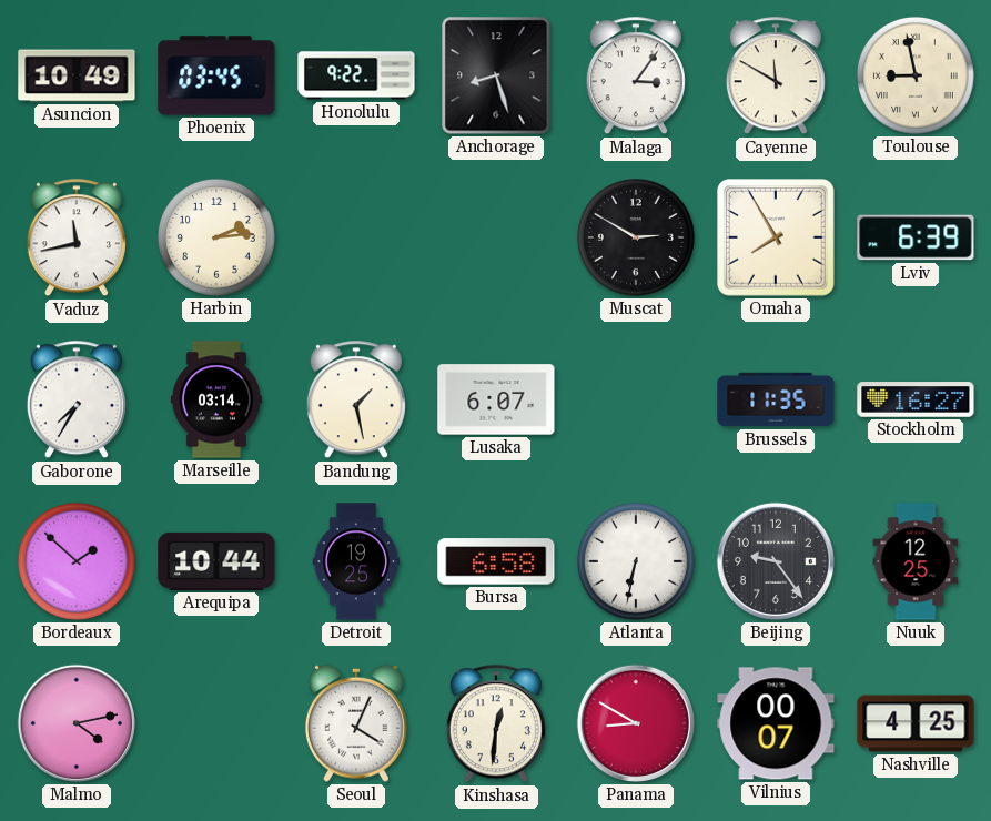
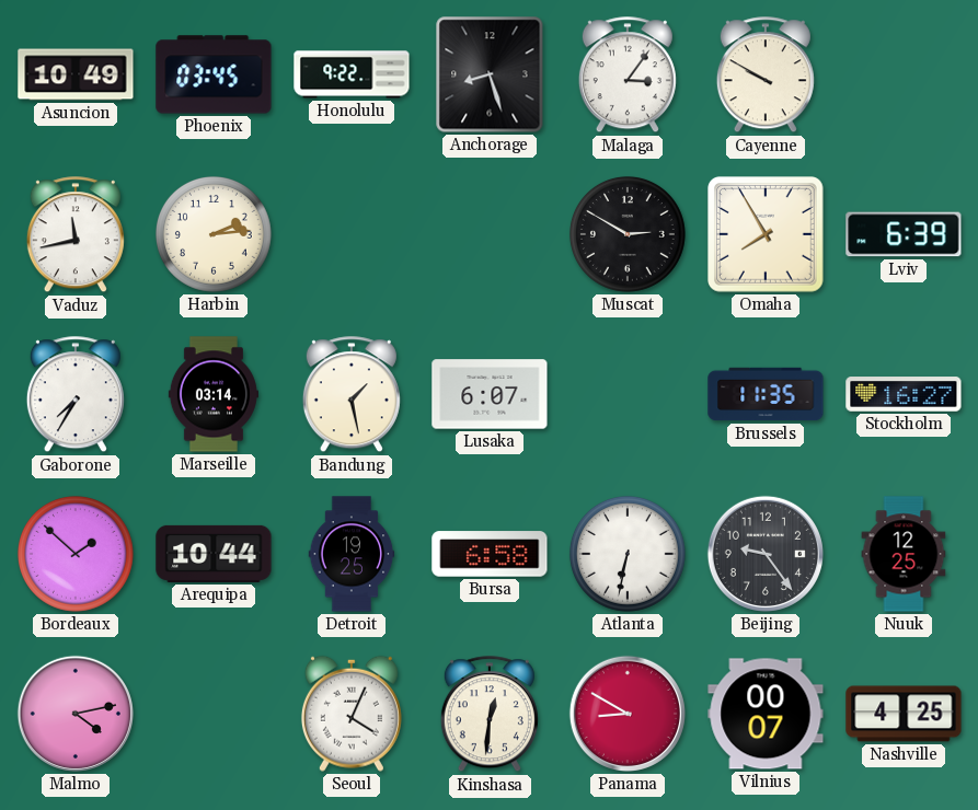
Cayenne: 11:50 -> 9:50 (766, 76)
Toulouse: 8:58 -> none (916, 75)
